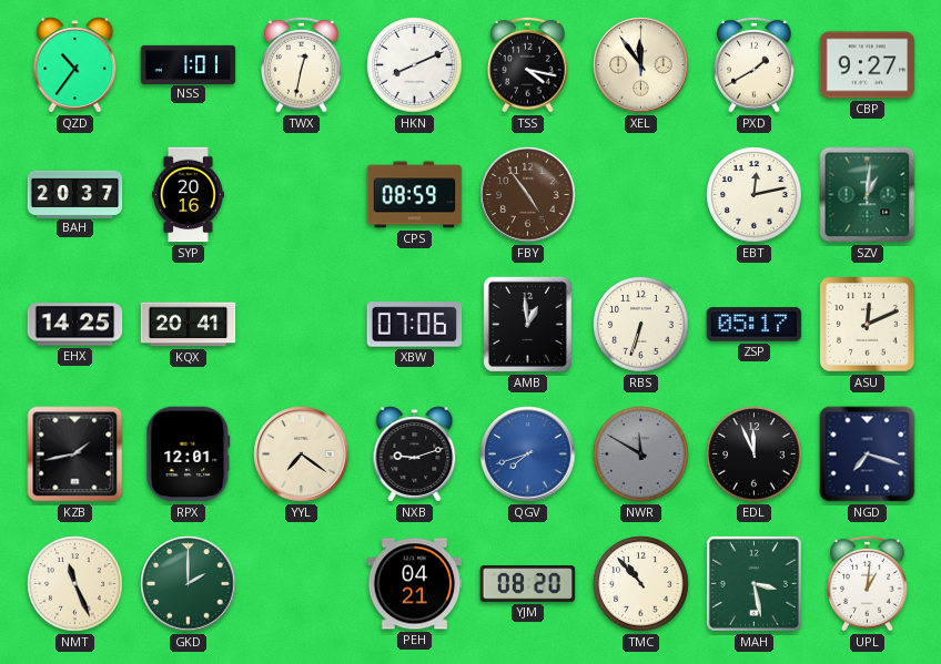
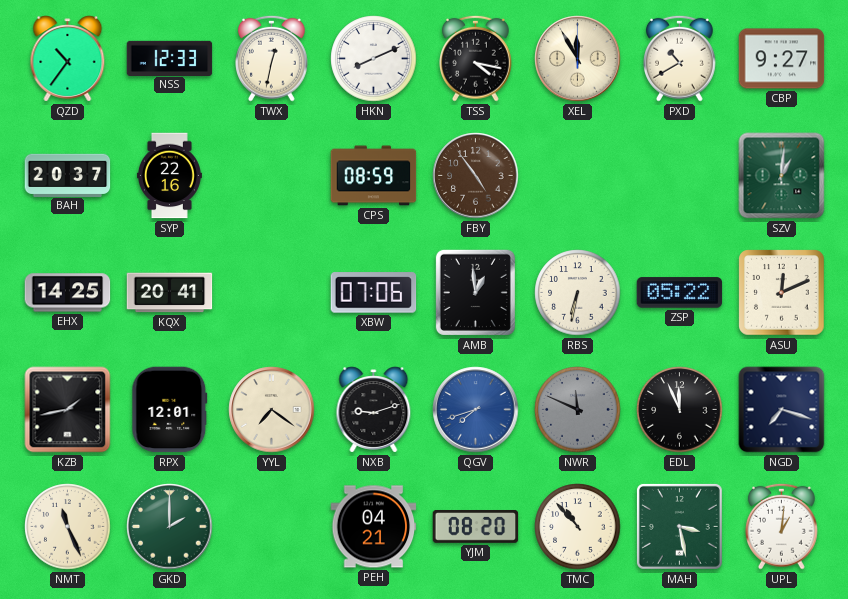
NSS: 1:01 -> 12:33 (170, 58)
XEL: 11:54 -> 11:55 (578, 59)
PXD: 1:40 -> 10:40 (680, 58)
SYP: 20:16 -> 22:16 (169, 176)
EBT: 12:13 -> none (755, 195)
RBS: 6:33 -> 6:32 (578, 293)
ZSP: 05:17 -> 05:22 (680, 293)
NWR: 11:50 -> 11:49 (578, 410)
